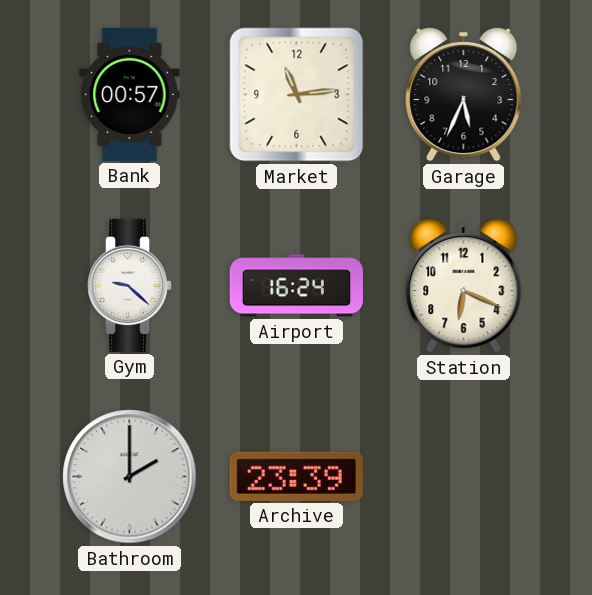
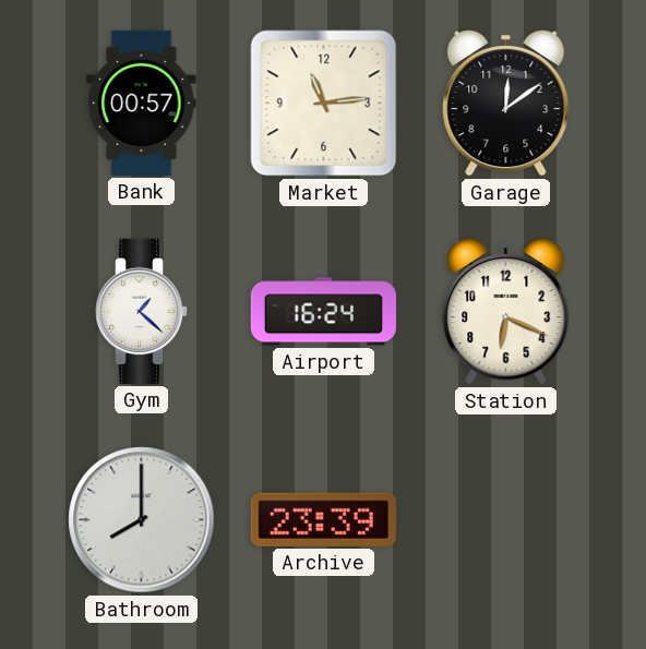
Garage: 5:34 -> 12:09 (506, 103)
Gym: 9:22 -> 1:22 (143, 311)
Bathroom: 2:00 -> 8:00 (142, 520)
